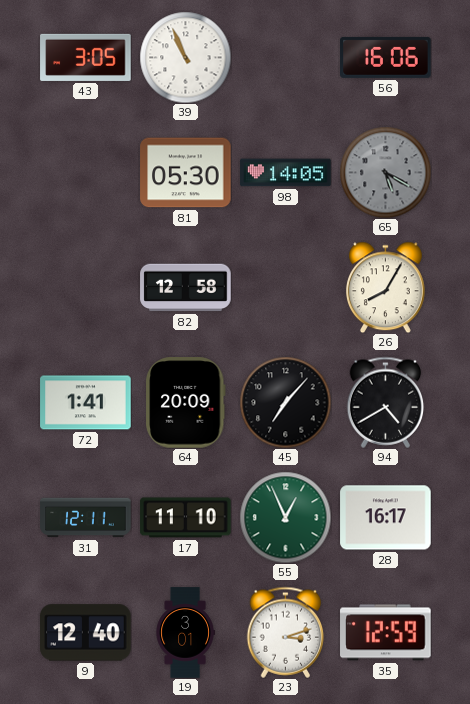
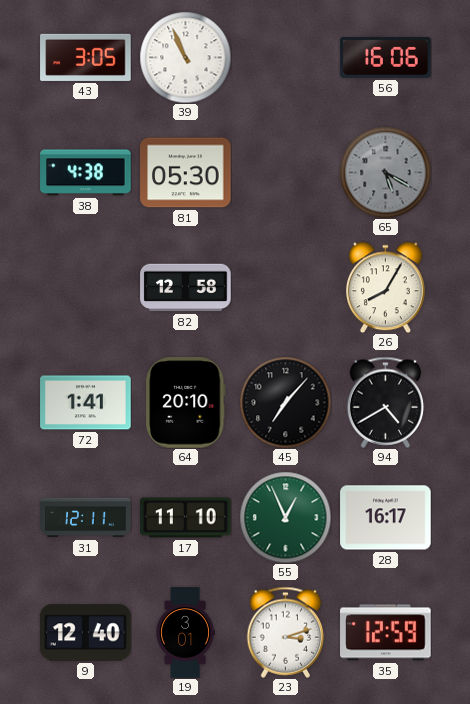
38: none -> 4:38 (86, 173)
98: 14:05 -> none (286, 173)
64: 20:09 -> 20:10 (186, 403)
